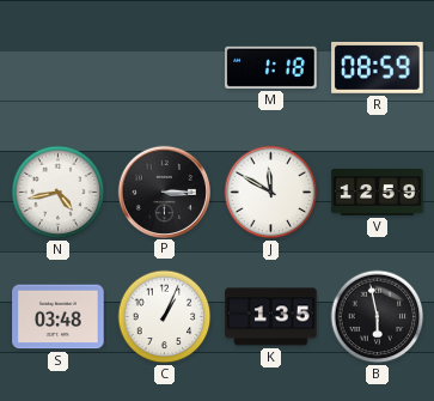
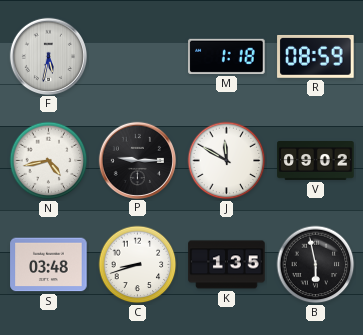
F: none -> 5:32 (48, 56)
P: 3:15 -> 9:15 (137, 160)
V: 12:59 -> 09:02 (316, 161)
C: 1:04 -> 8:42 (138, 265)
